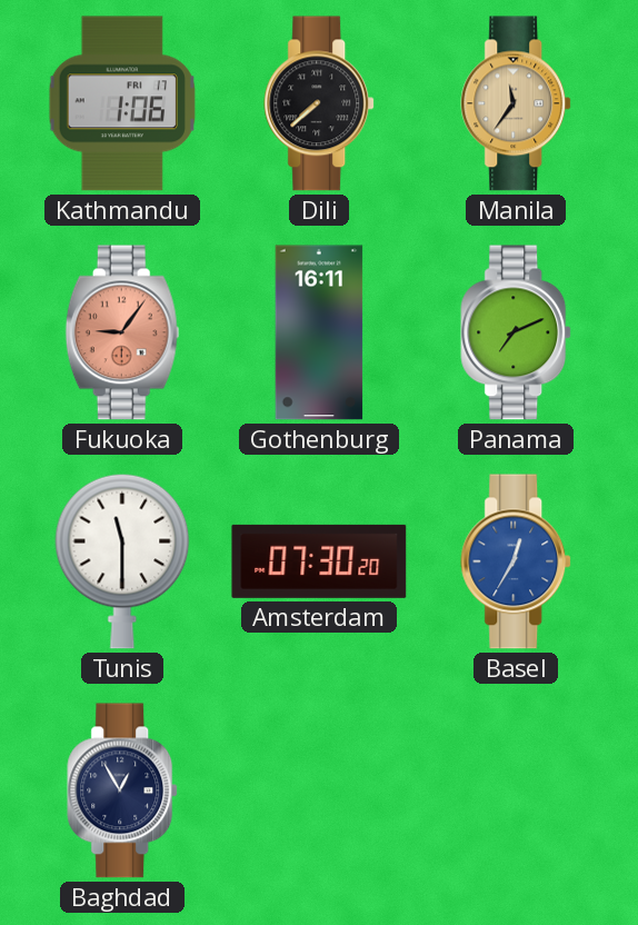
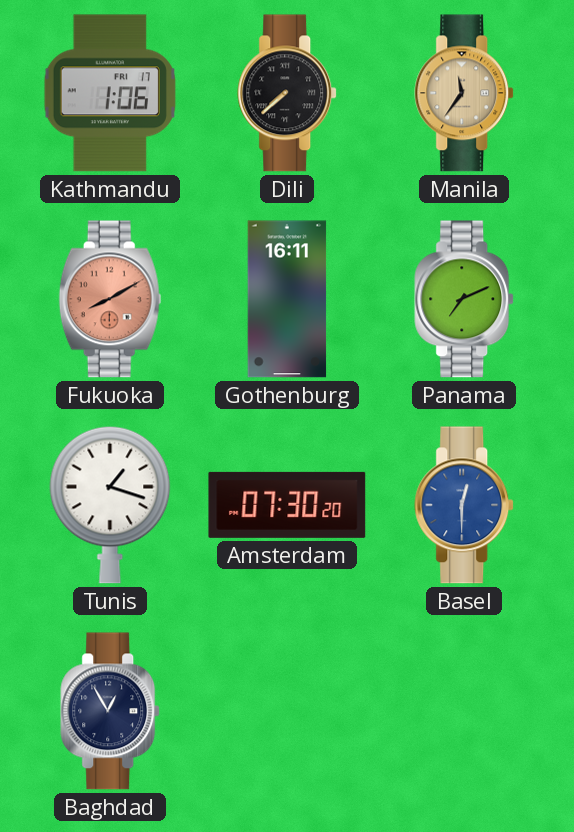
Fukuoka: 9:06 -> 8:10 (110, 299)
Tunis: 11:30 -> 1:18 (110, 505)
Basel: 12:35 -> 12:30 (465, 505)
